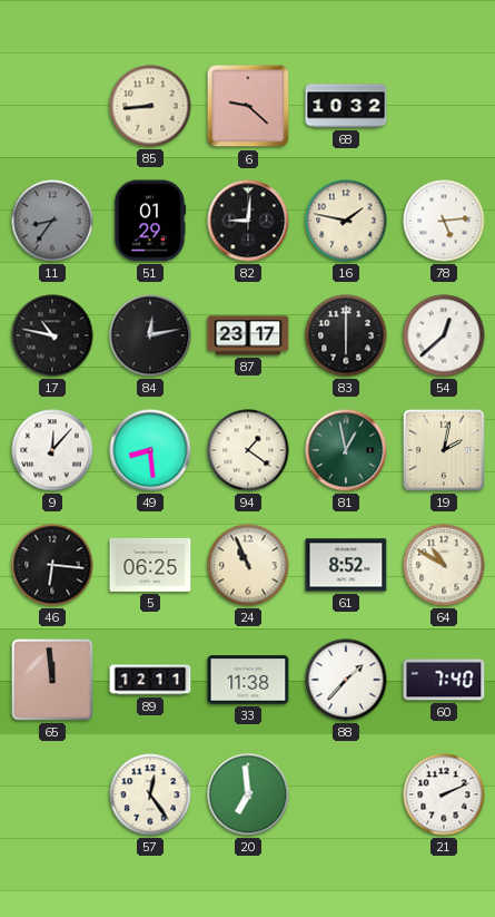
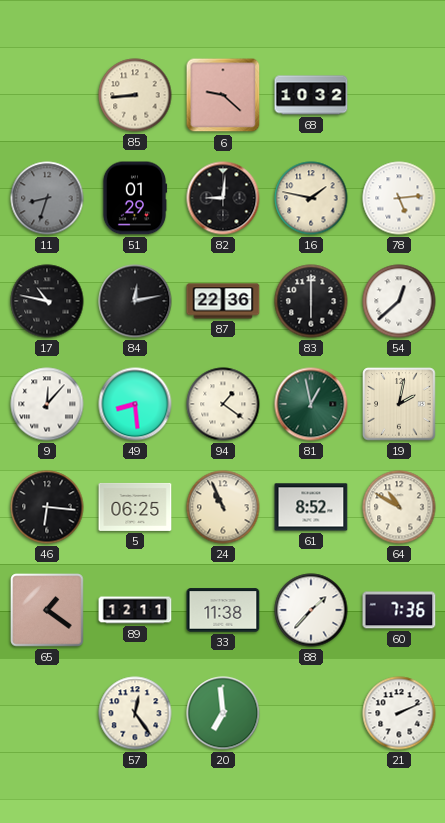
11: 8:36 -> 8:33 (47, 198)
87: 23:17 -> 22:36 (223, 301)
65: 11:59 -> 1:21 (47, 610)
60: 7:40 -> 7:36 (399, 610)
